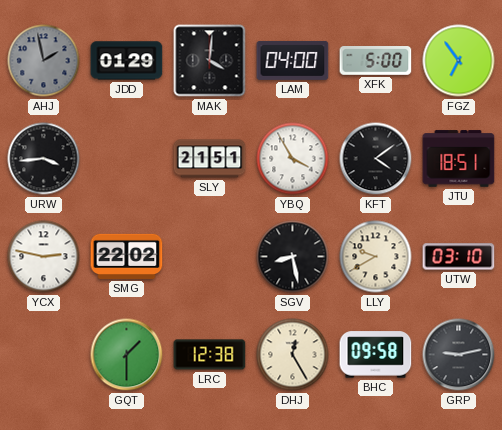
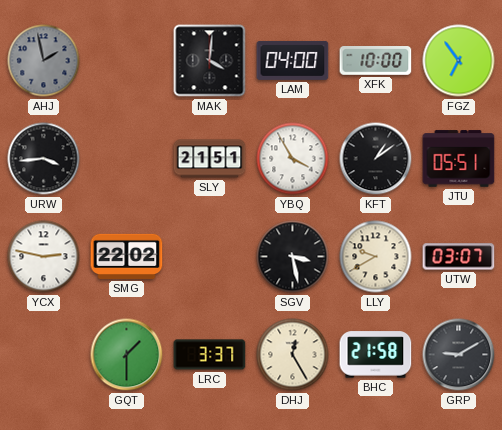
JDD: 01:29 -> none (127, 61)
XFK: 5:00 -> 10:00 (376, 61)
KFT: 4:09 -> 1:09 (376, 159)
JTU: 18:51 -> 05:51 (459, 159)
SGV: 8:28 -> 3:28 (293, 257)
UTW: 03:10 -> 03:07 (459, 257)
LRC: 12:38 -> 3:37 (210, 355)
BHC: 09:58 -> 21:58 (376, 355)
GRP: 9:13 -> 9:10 (459, 355)
